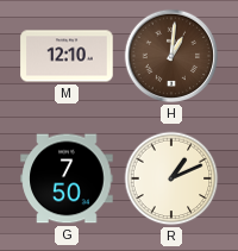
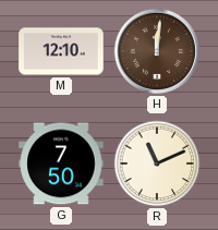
H: 1:01 -> 12:01 (157, 51)
R: 1:11 -> 11:11 (157, 164)
